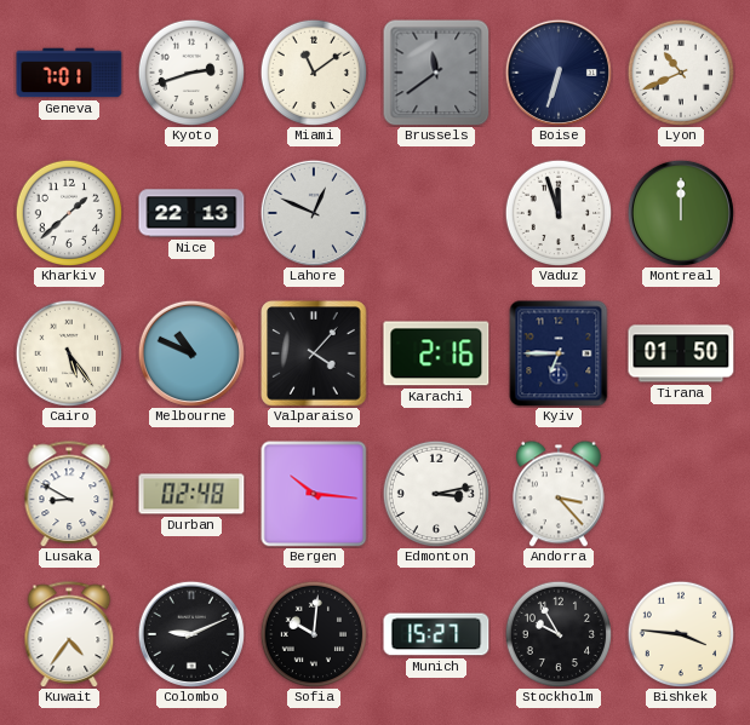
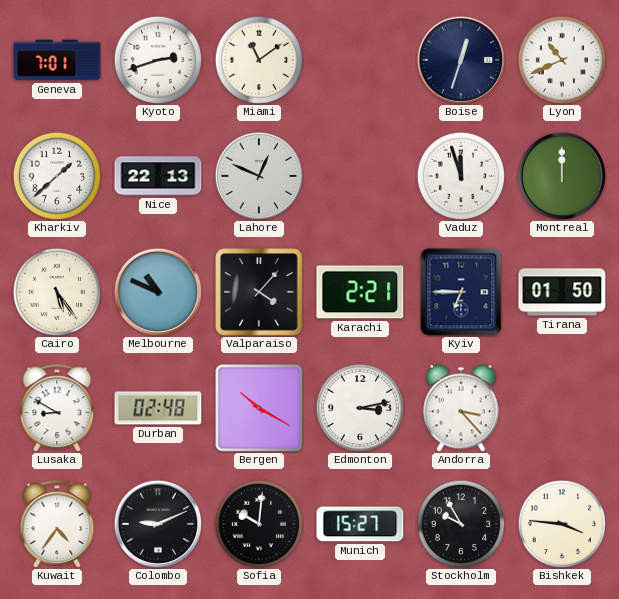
Brussels: 11:39 -> none (436, 73)
Boise: 6:33 -> 12:33 (460, 59)
Karachi: 2:16 -> 2:21 (360, 292)
Bergen: 10:16 -> 10:20 (259, 408)
